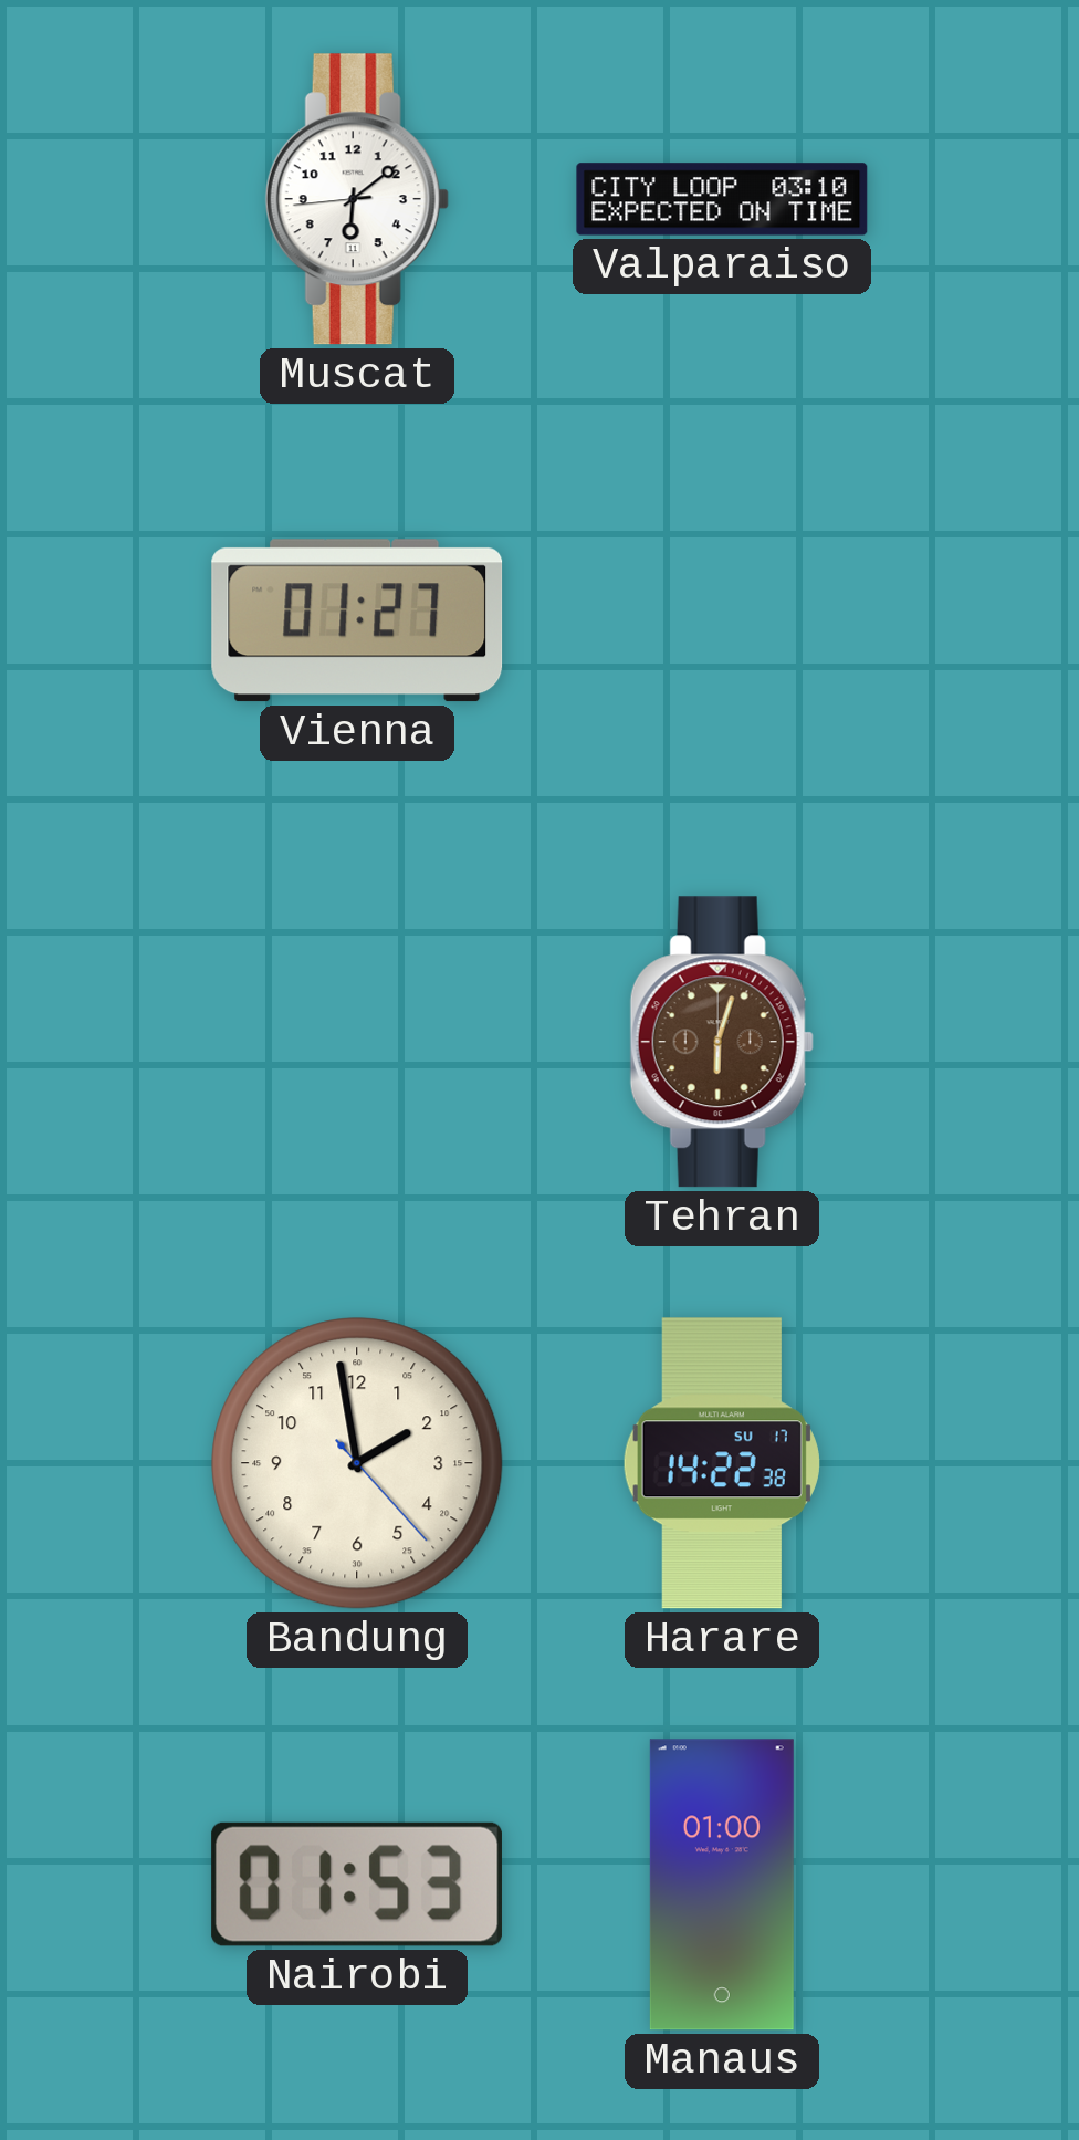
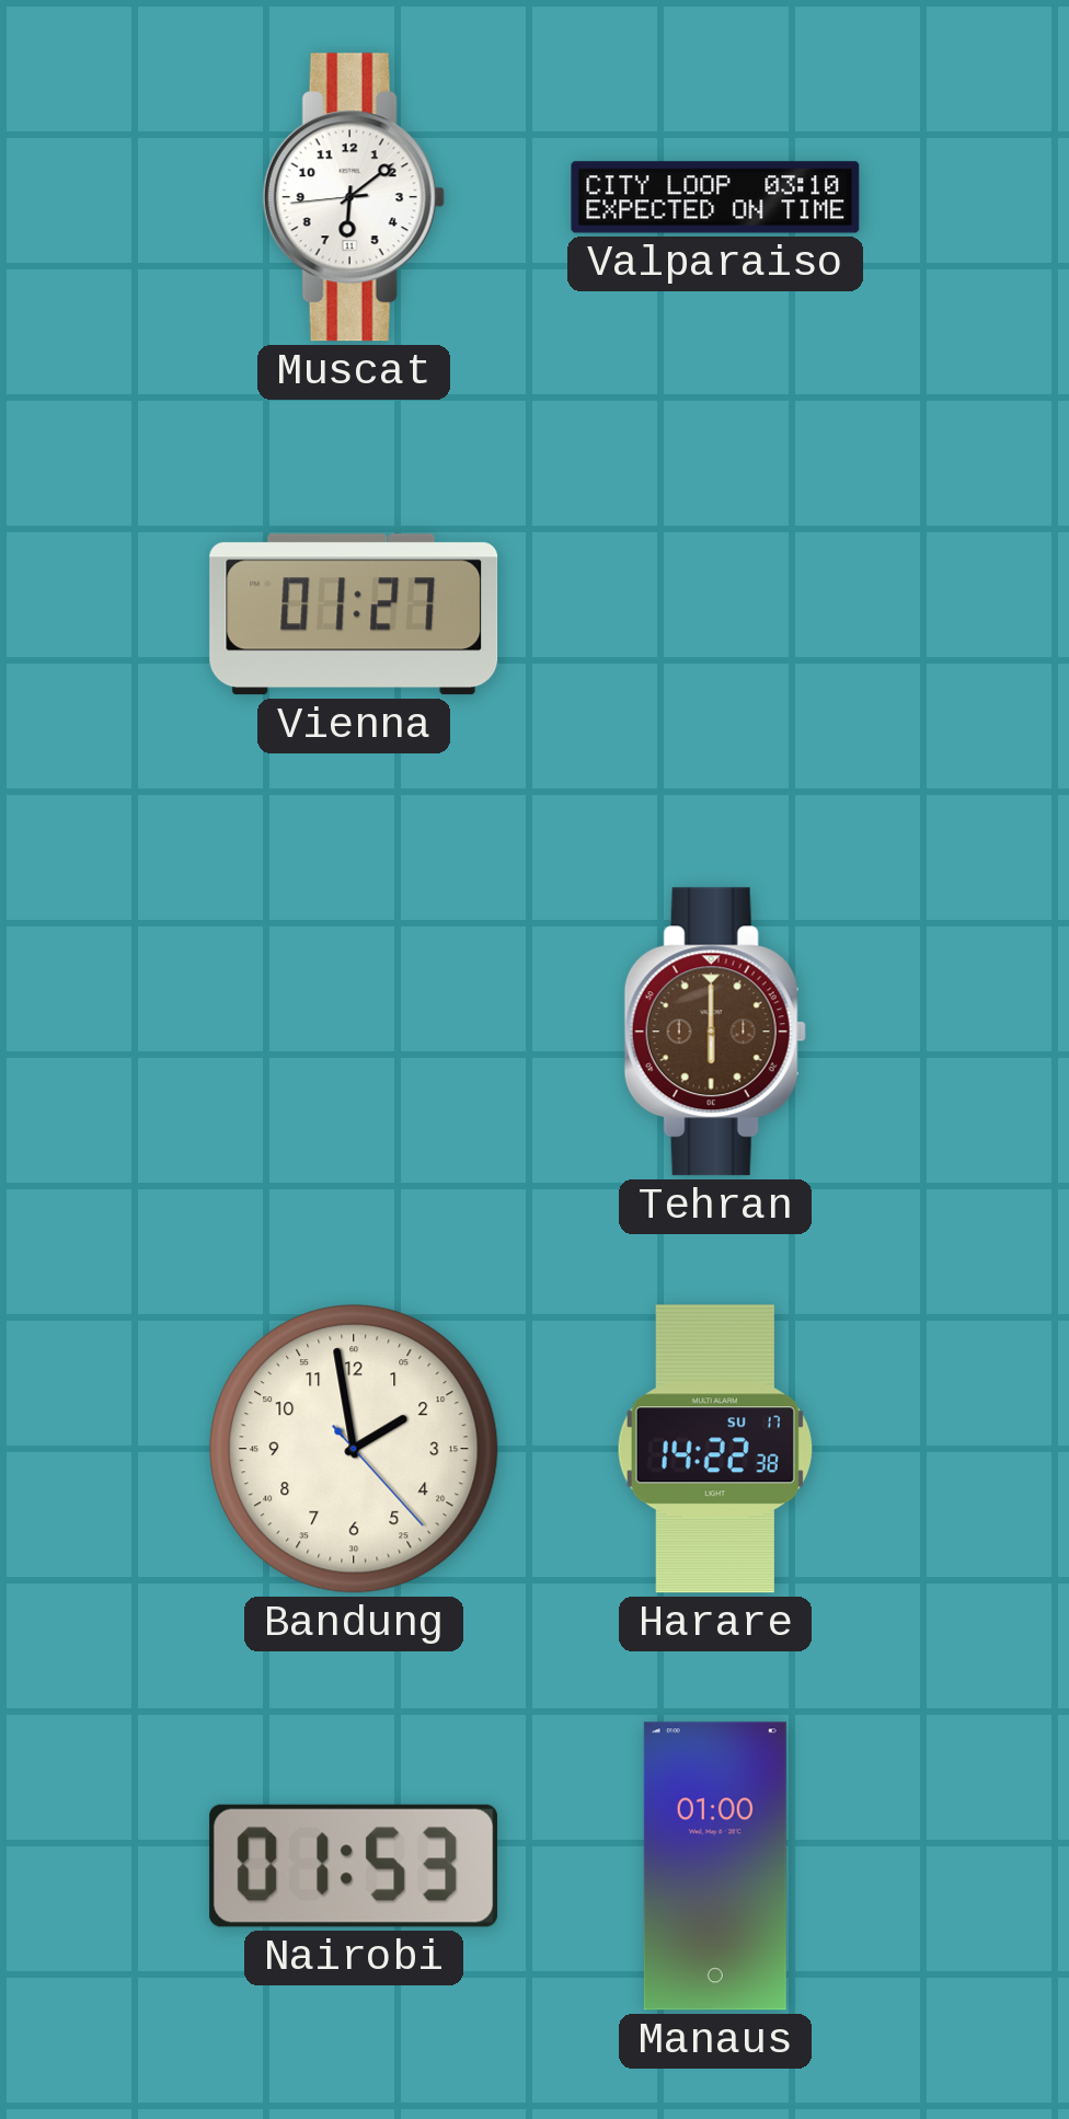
Tehran: 6:03 -> 6:00 (715, 1032)
